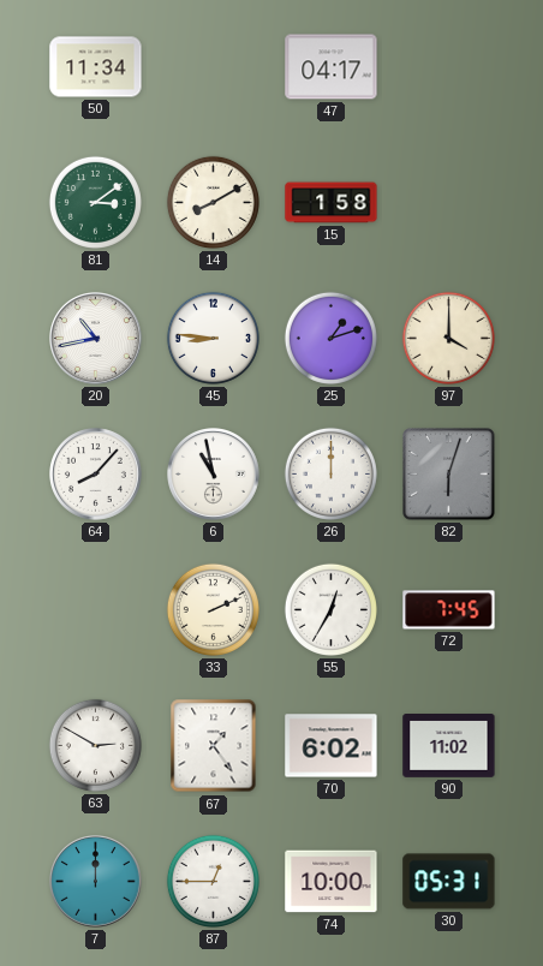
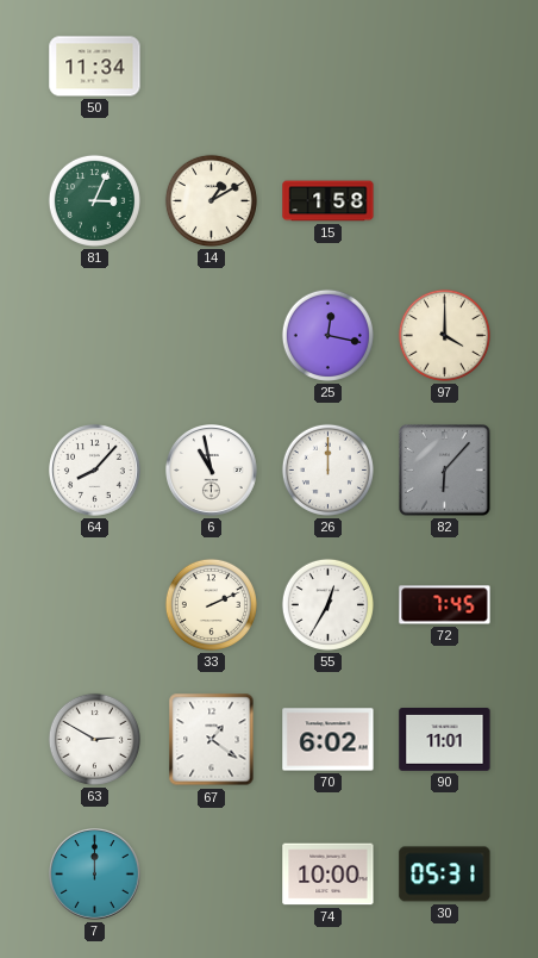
47: 04:17 -> none (332, 67)
81: 3:09 -> 3:04 (94, 200)
14: 8:10 -> 1:10 (211, 200)
20: 10:43 -> none (96, 339)
45: 8:46 -> none (213, 338)
25: 1:12 -> 12:17 (327, 335)
82: 6:03 -> 6:07 (445, 471)
67: 1:24 -> 1:21 (212, 740)
90: 11:02 -> 11:01 (445, 740)
87: 12:45 -> none (213, 881)
